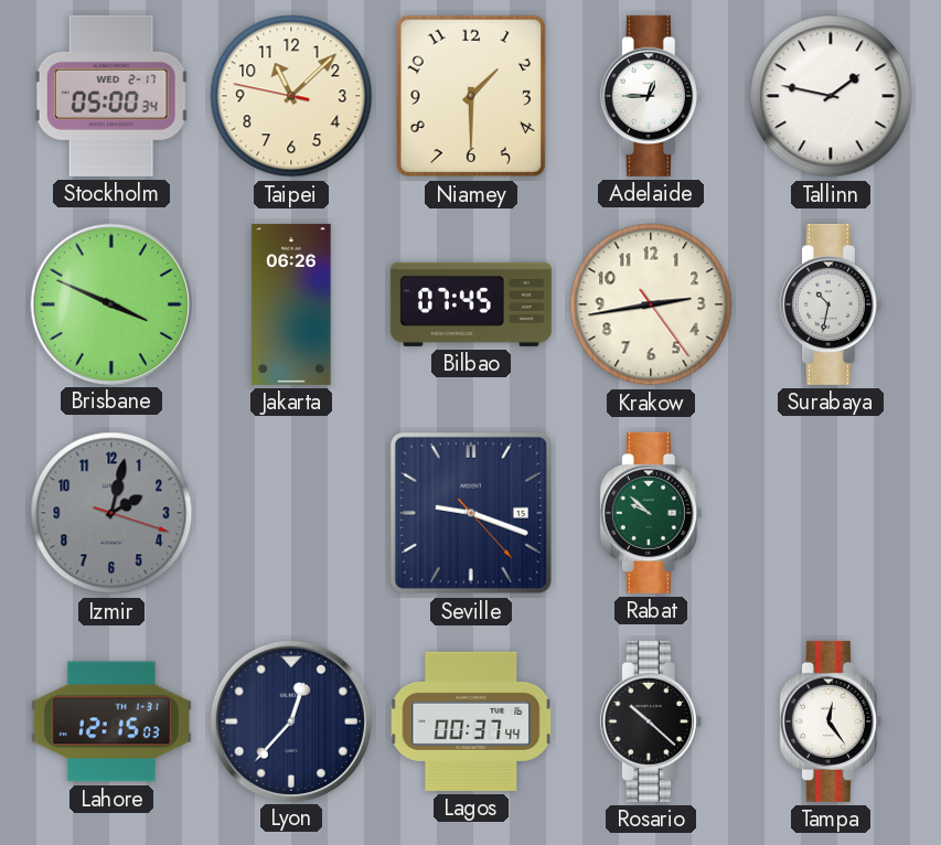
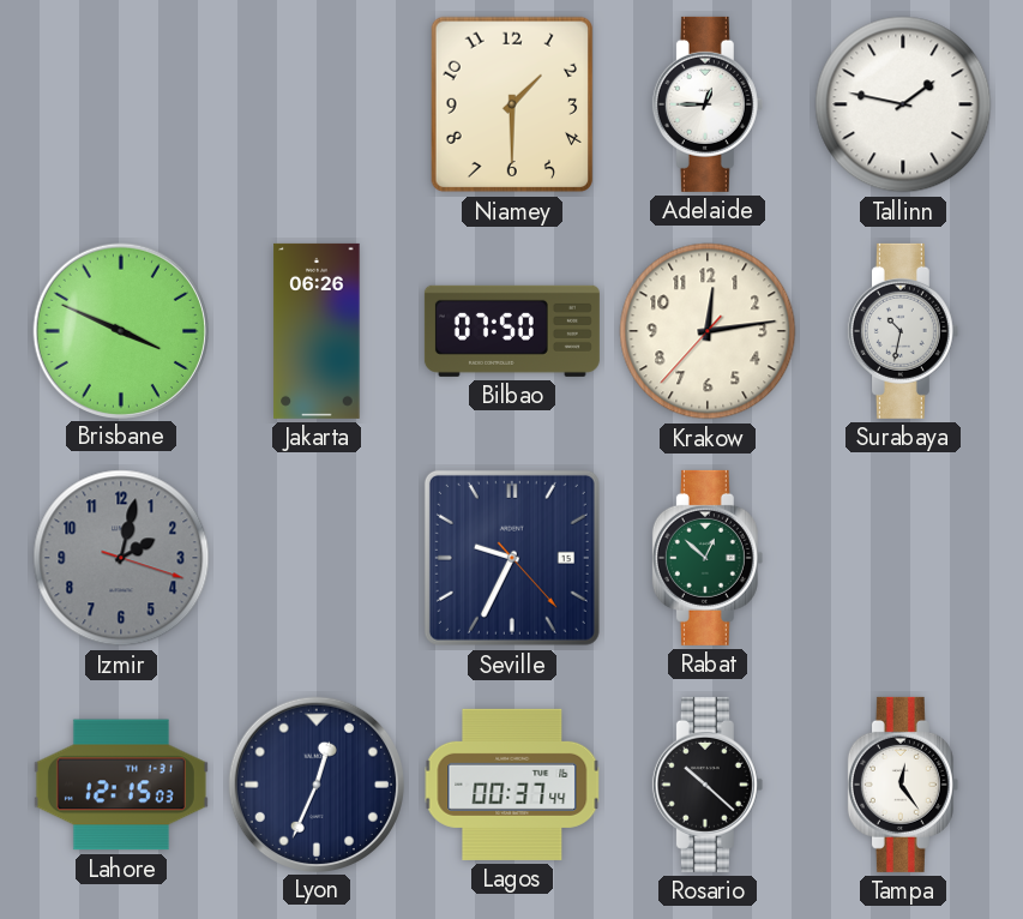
Stockholm: 05:00 -> none (111, 96)
Taipei: 11:07 -> none (291, 96)
Bilbao: 07:45 -> 07:50 (512, 331)
Krakow: 2:43 -> 12:13 (708, 331)
Seville: 9:18 -> 9:34 (512, 558)
Rabat: 9:52 -> 12:52 (708, 558)
Lyon: 12:37 -> 12:34 (315, 783)
